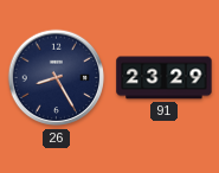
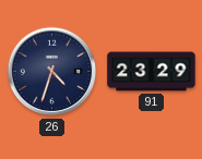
26: 8:25 -> 4:33 (52, 72)
